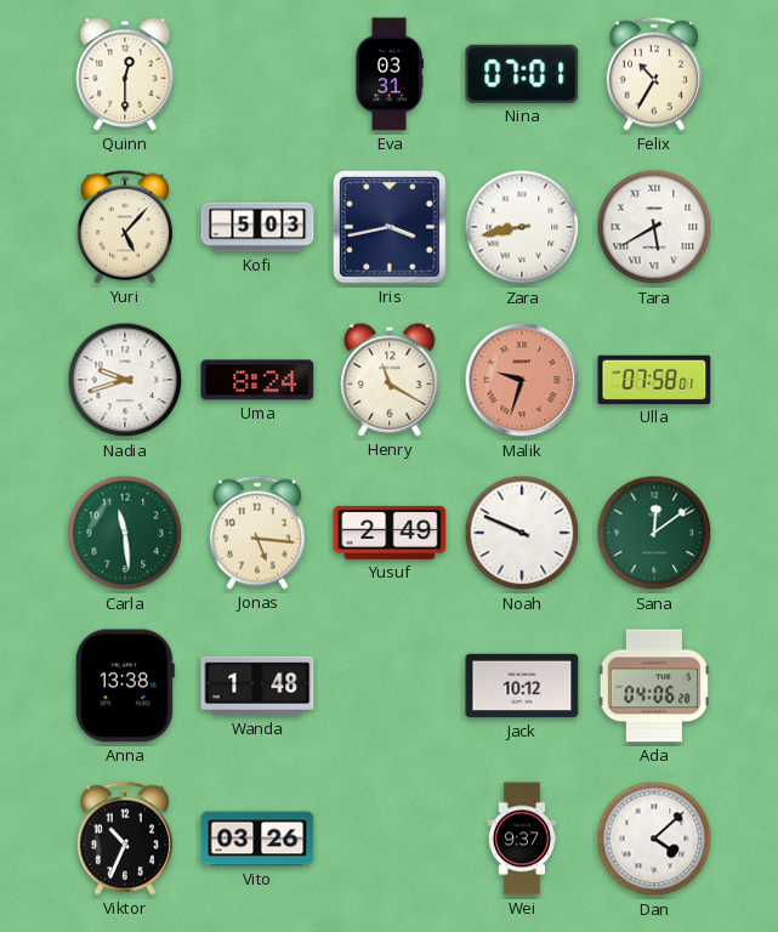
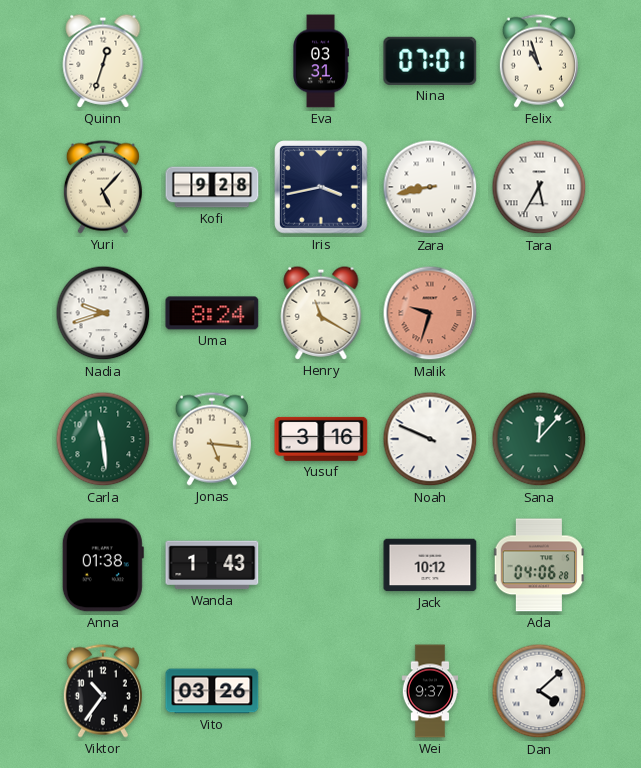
Quinn: 12:30 -> 12:33 (103, 61)
Felix: 10:35 -> 10:57 (539, 61)
Kofi: 5:03 -> 9:28 (212, 187)
Tara: 5:40 -> 5:35 (539, 187)
Ulla: 07:58 -> none (654, 380)
Yusuf: 2:49 -> 3:16 (321, 439)
Sana: 12:09 -> 12:07 (539, 439)
Anna: 13:38 -> 01:38 (103, 565)
Wanda: 1:48 -> 1:43 (212, 565)
Viktor: 10:34 -> 10:36 (103, 691)
